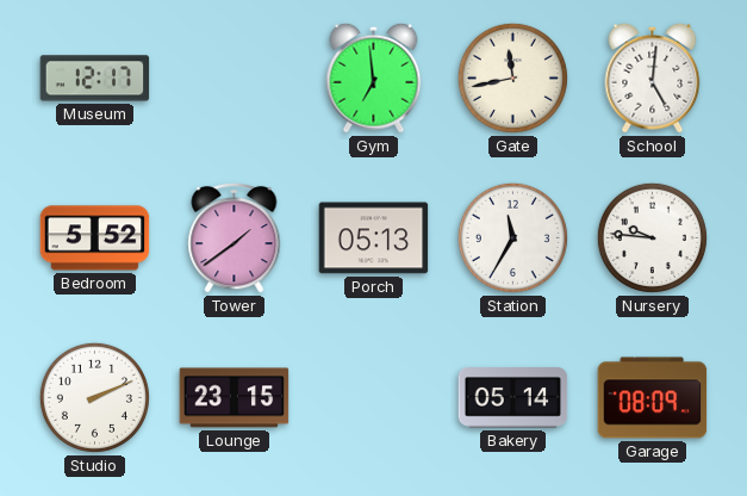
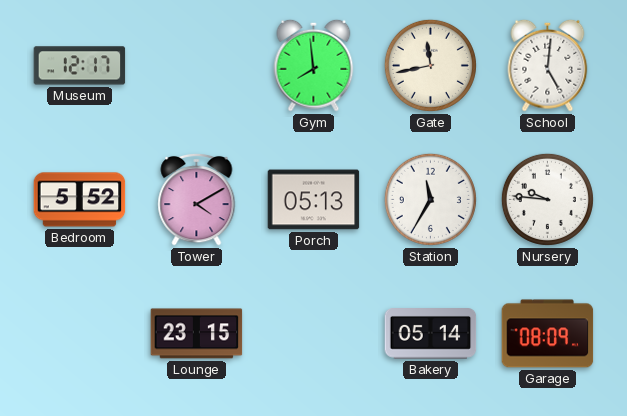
Gym: 6:59 -> 7:59 (314, 65)
Tower: 1:39 -> 4:10 (197, 199)
Studio: 2:11 -> none (94, 397)
